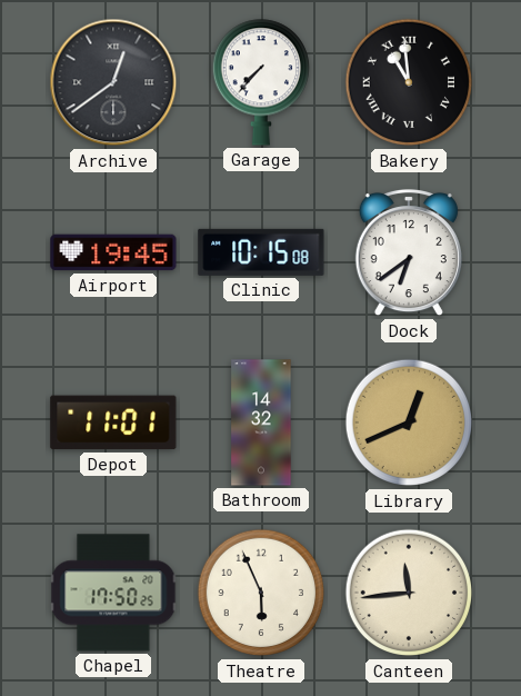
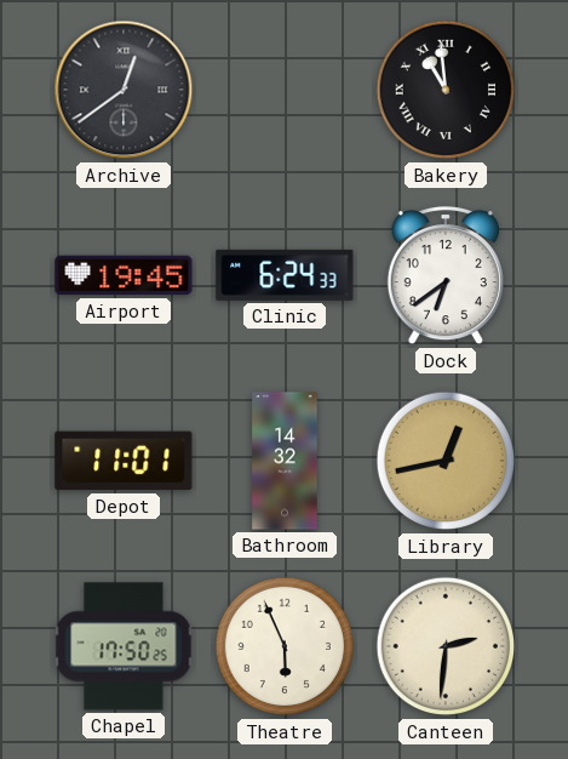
Garage: 7:37 -> none (260, 82)
Clinic: 10:15 -> 6:24 (285, 275)
Library: 12:41 -> 12:43 (446, 461)
Canteen: 11:44 -> 2:31 (446, 646)
